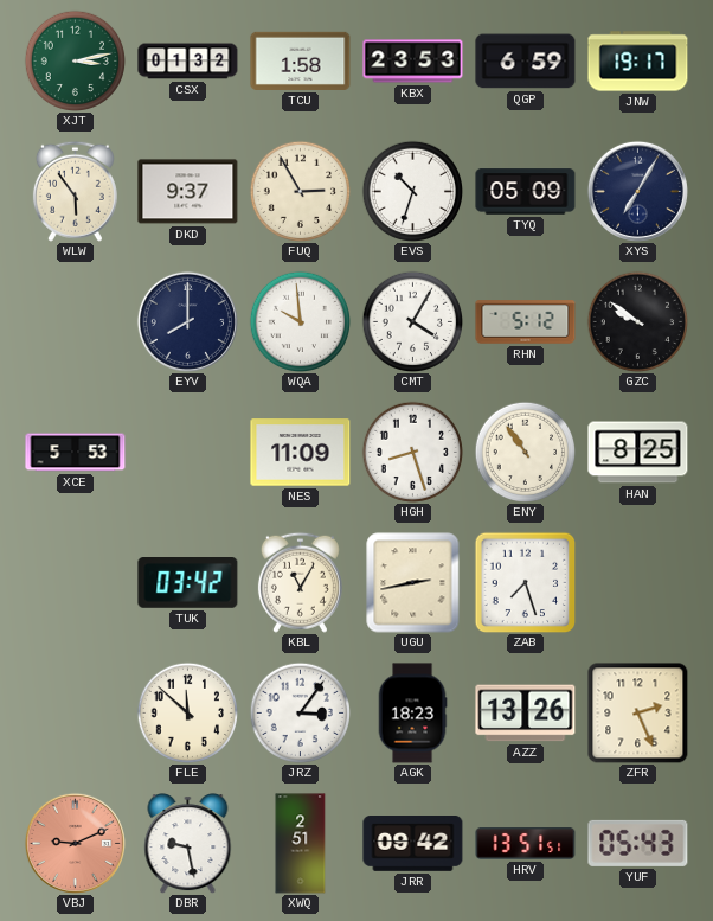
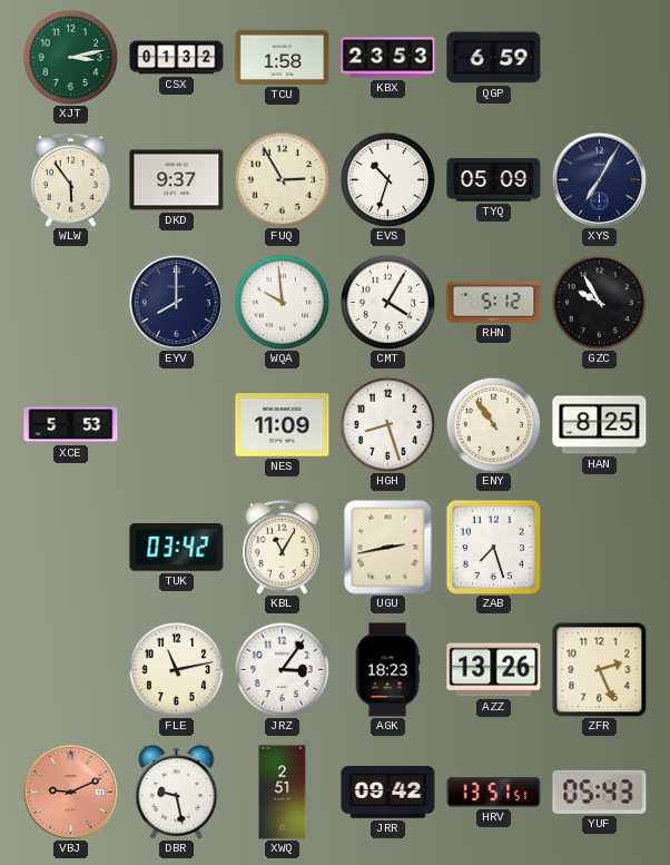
JNW: 19:17 -> none (638, 62)
GZC: 9:51 -> 9:55 (599, 302)
FLE: 11:52 -> 11:13 (176, 669)
